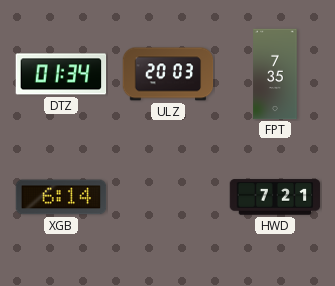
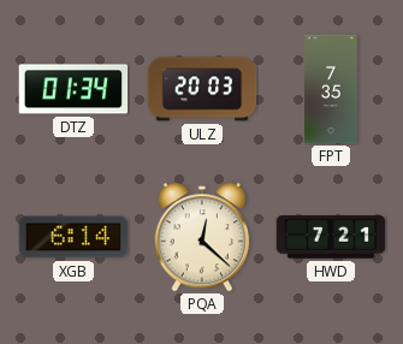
PQA: none -> 12:22 (202, 237)
